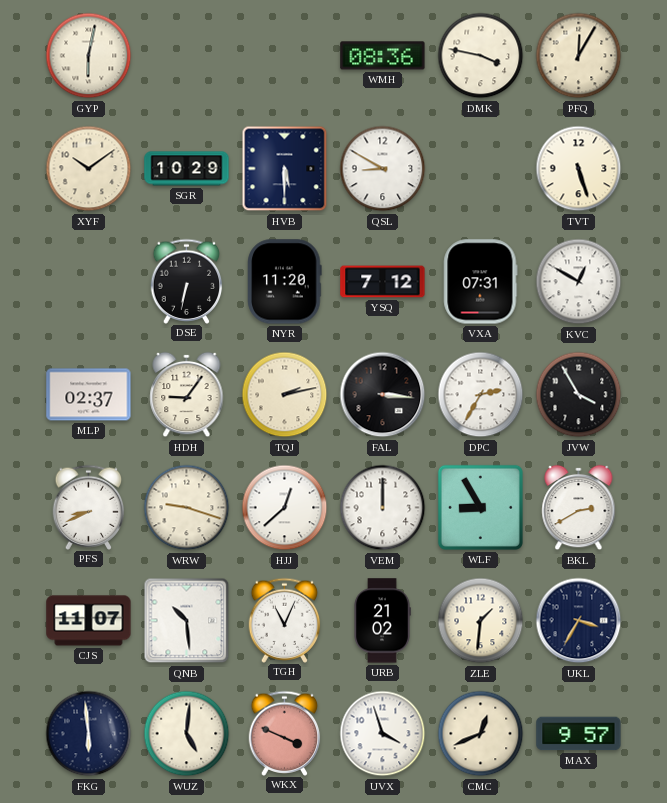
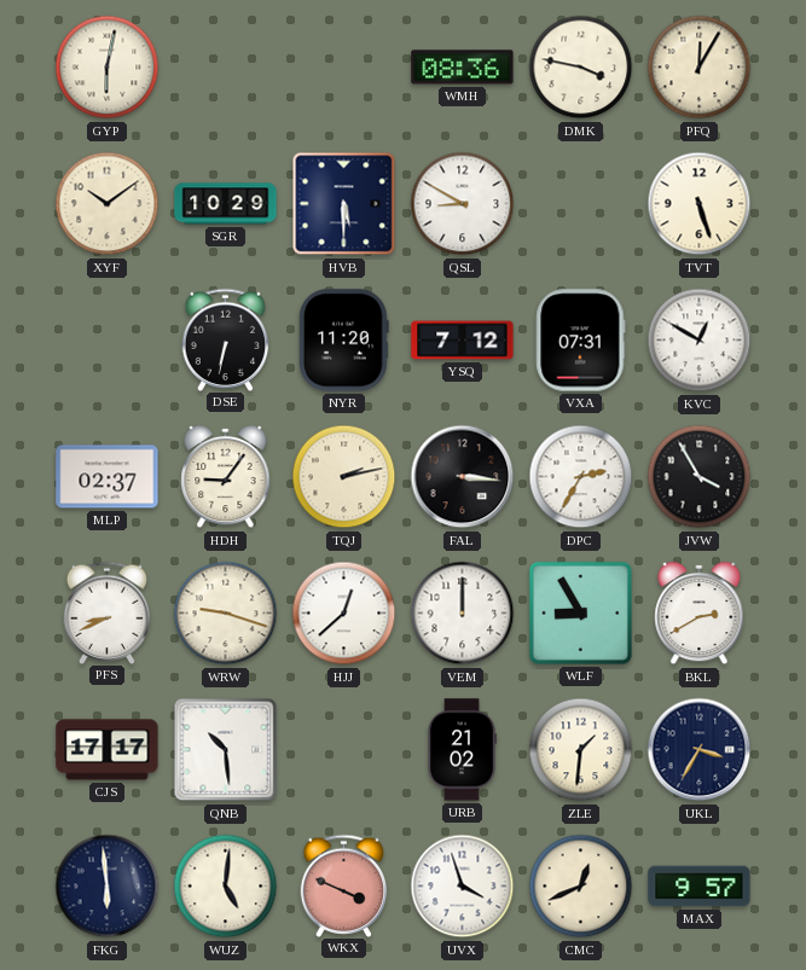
CJS: 11:07 -> 17:17 (108, 750)
TGH: 11:04 -> none (285, 620)
